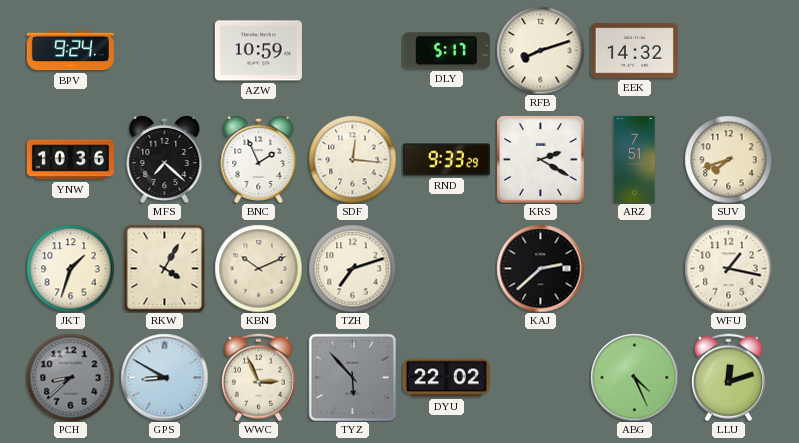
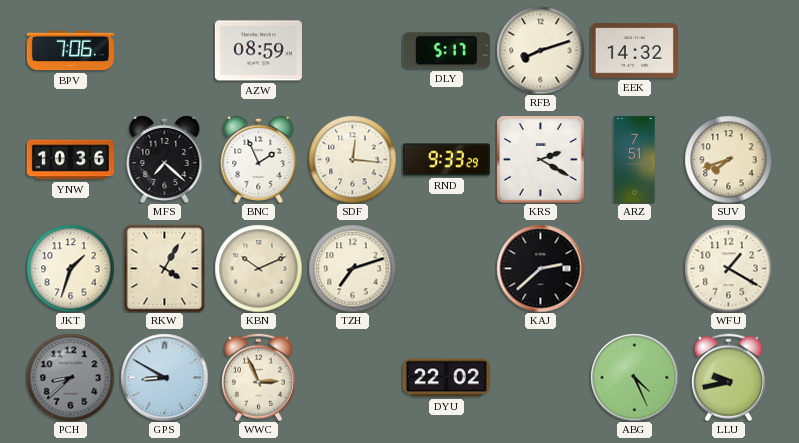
BPV: 9:24 -> 7:06 (70, 51)
AZW: 10:59 -> 08:59 (258, 51)
WFU: 1:17 -> 1:20 (728, 268)
TYZ: 5:53 -> none (352, 377)
LLU: 12:12 -> 9:43 (728, 377)
